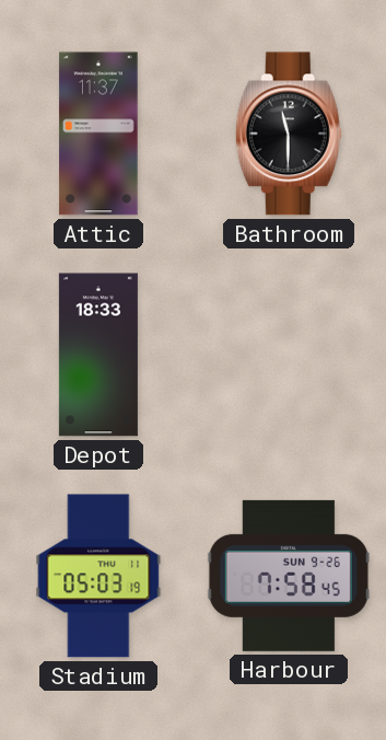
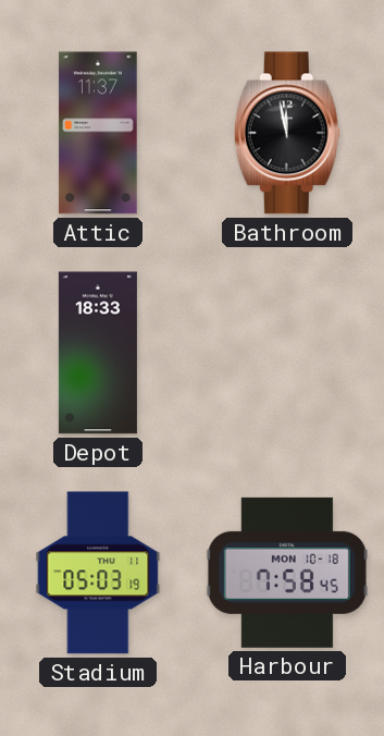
Bathroom: 11:30 -> 11:58 (287, 133)
Harbour date: SUN 9-26 -> MON 10-18 (287, 573)
